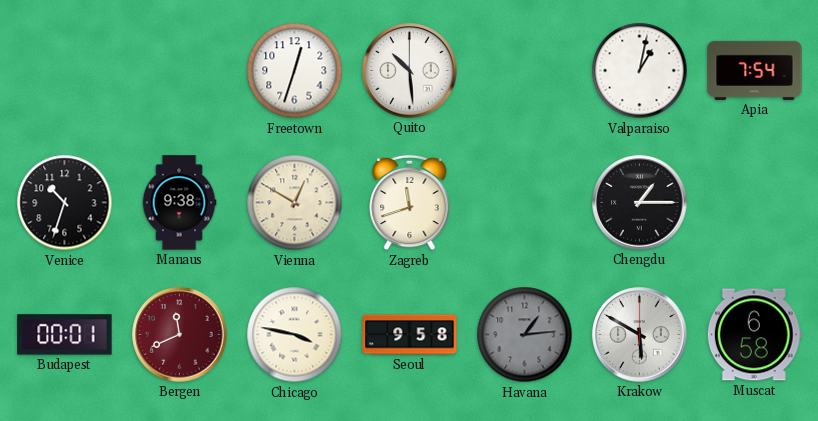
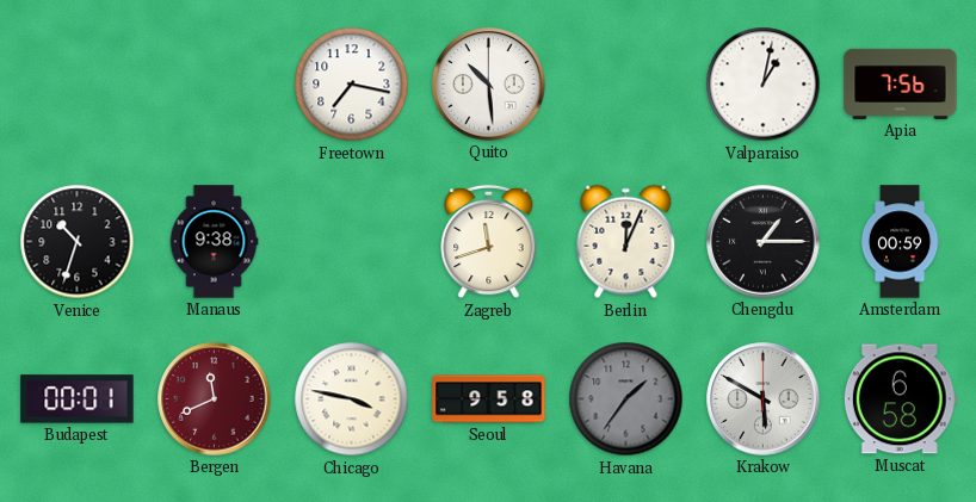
Freetown: 12:33 -> 7:17 (352, 85)
Apia: 7:54 -> 7:56 (901, 83)
Vienna: 12:50 -> none (295, 203)
Berlin: none -> 12:04 (626, 242)
Amsterdam: none -> 00:59 (900, 242)
Havana: 1:14 -> 1:36 (626, 399)
